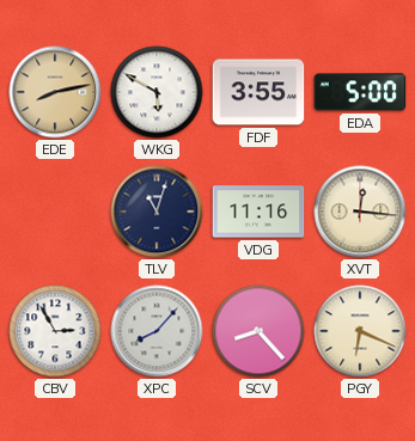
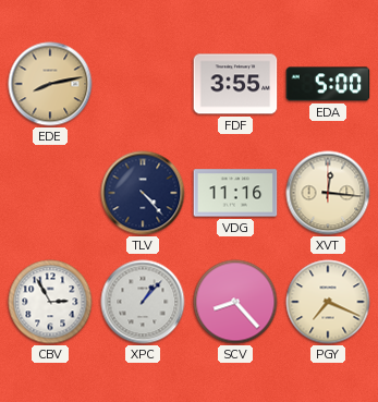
WKG: 5:50 -> none (157, 92)
TLV: 11:03 -> 4:23 (143, 193)
XPC: 8:07 -> 1:07 (143, 302)
PGY: 6:19 -> 7:19 (328, 302)
